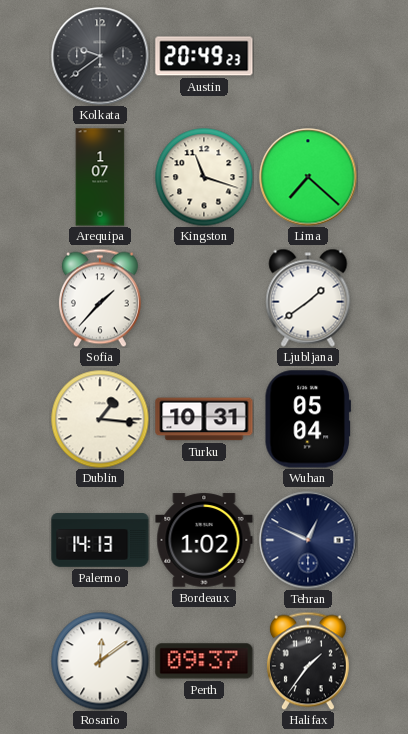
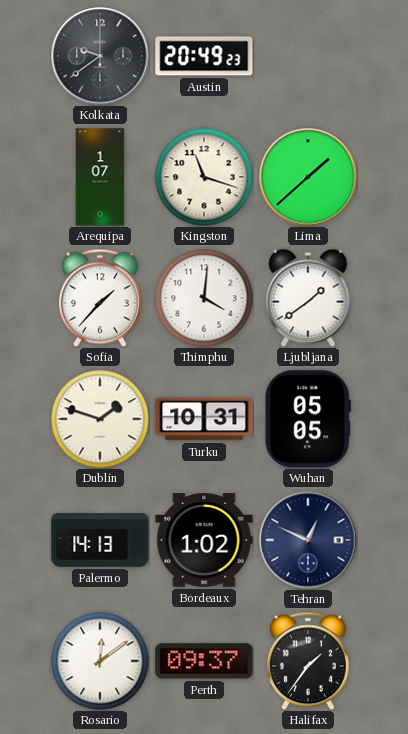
Lima: 7:22 -> 1:38 (308, 177)
Thimphu: none -> 4:01 (204, 298)
Dublin: 1:16 -> 1:48 (100, 419)
Wuhan: 05:04 -> 05:05 (307, 419)
